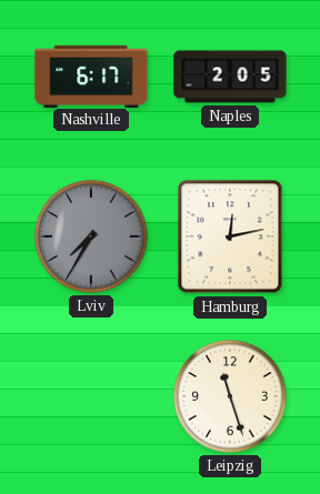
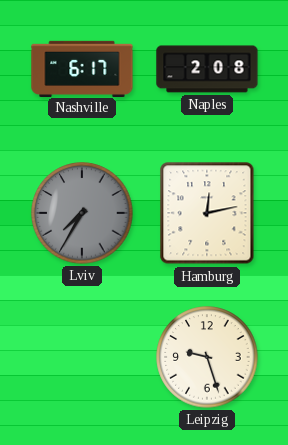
Naples: 2:05 -> 2:08 (207, 69)
Leipzig: 11:27 -> 9:27 (207, 357)
